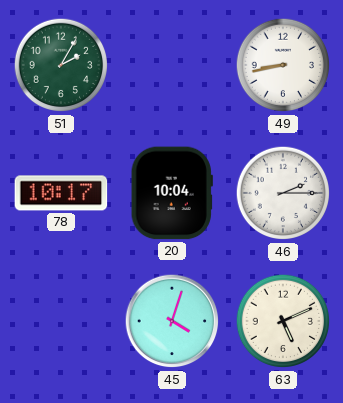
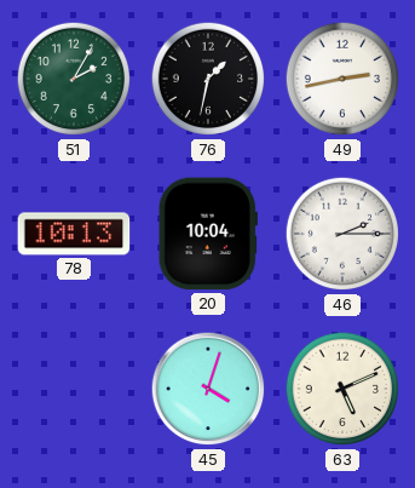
76: none -> 1:32 (208, 79)
49: 8:43 -> 2:43 (342, 79)
78: 10:17 -> 10:13 (74, 234)
